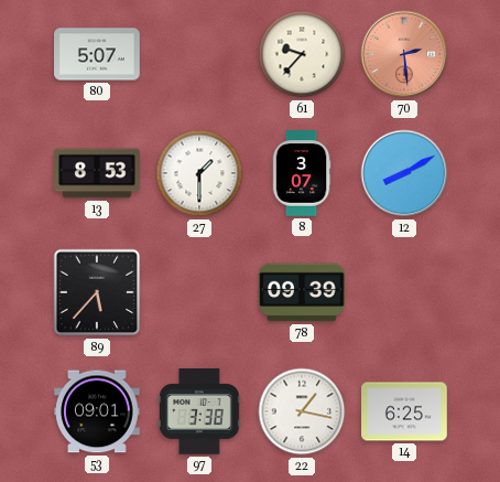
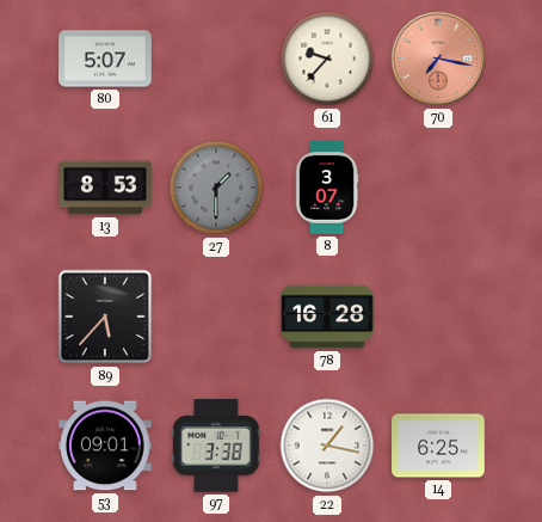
70: 2:29 -> 7:17 (438, 59)
27 dial: white -> grey (216, 188)
12: 8:10 -> none (404, 173)
78: 09:39 -> 16:28 (327, 317)
